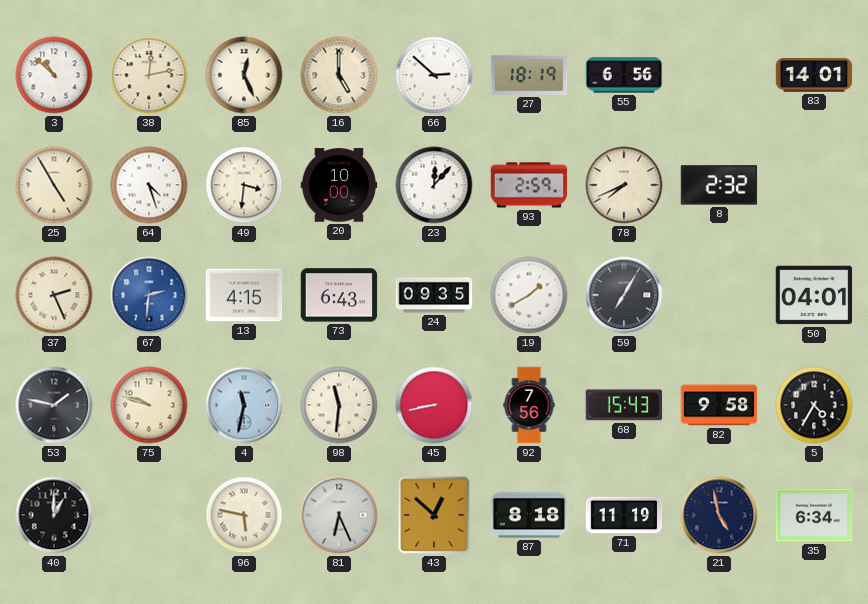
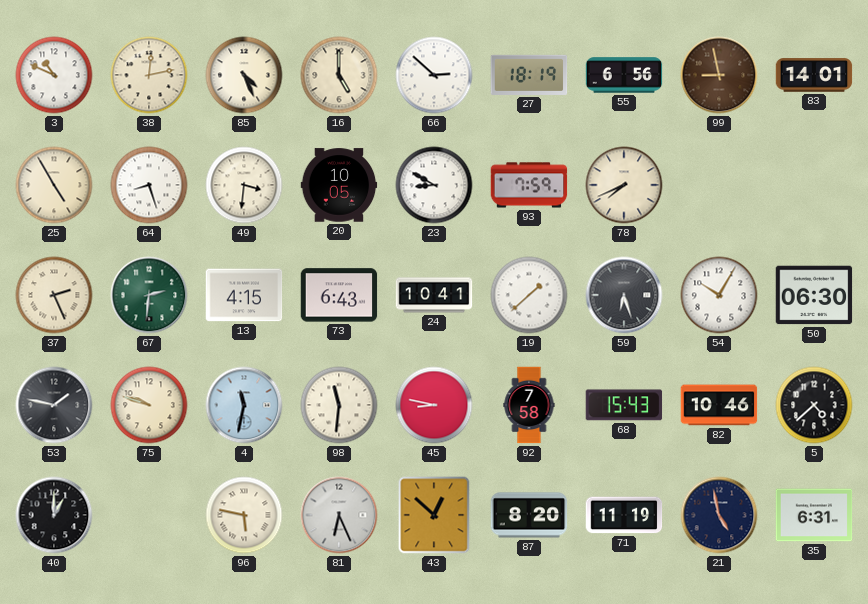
3: 10:52 -> 10:49 (54, 75)
85: 12:26 -> 4:26 (244, 75)
99: none -> 8:58 (719, 75)
64: 4:27 -> 8:27 (149, 185)
20: 10:00 -> 10:05 (339, 185)
23: 12:07 -> 8:50 (434, 185)
93: 2:59 -> 7:59 (529, 185)
8: 2:32 -> none (719, 185)
67 dial: blue -> green (149, 295)
24: 09:35 -> 10:41 (434, 295)
19: 1:40 -> 1:38 (529, 295)
59: 7:05 -> 6:27 (624, 295)
54: none -> 10:05 (719, 295)
50: 04:01 -> 06:30 (814, 295)
45: 8:43 -> 8:47 (434, 405)
92: 7:56 -> 7:58 (529, 405)
82: 9:58 -> 10:46 (719, 405)
5: 4:35 -> 4:38 (814, 405)
87: 8:18 -> 8:20 (529, 515)
35: 6:34 -> 6:31 (814, 515)
